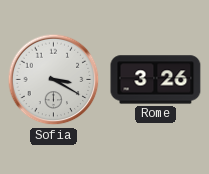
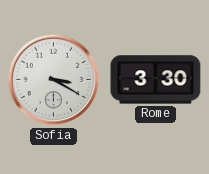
Rome: 3:26 -> 3:30 (156, 80)
